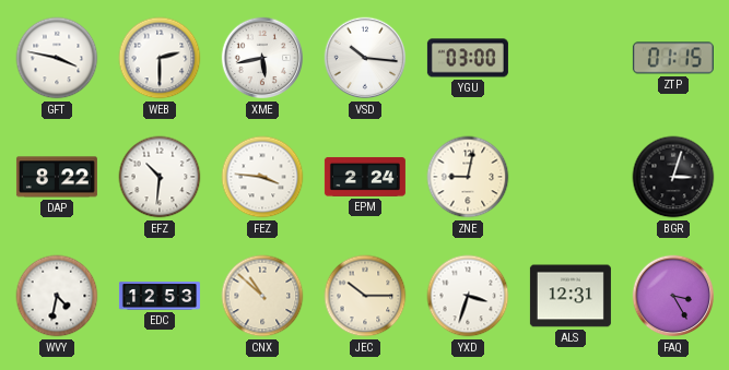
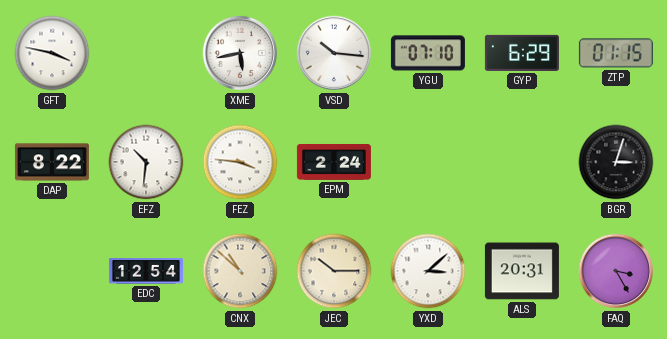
WEB: 2:30 -> none (160, 58)
YGU: 03:00 -> 07:10 (428, 53)
GYP: none -> 6:29 (522, 53)
ZNE: 9:02 -> none (468, 177)
WVY: 4:32 -> none (57, 296)
EDC: 12:53 -> 12:54 (146, 271)
YXD: 3:33 -> 3:08 (428, 271)
ALS: 12:31 -> 20:31 (522, 271)
